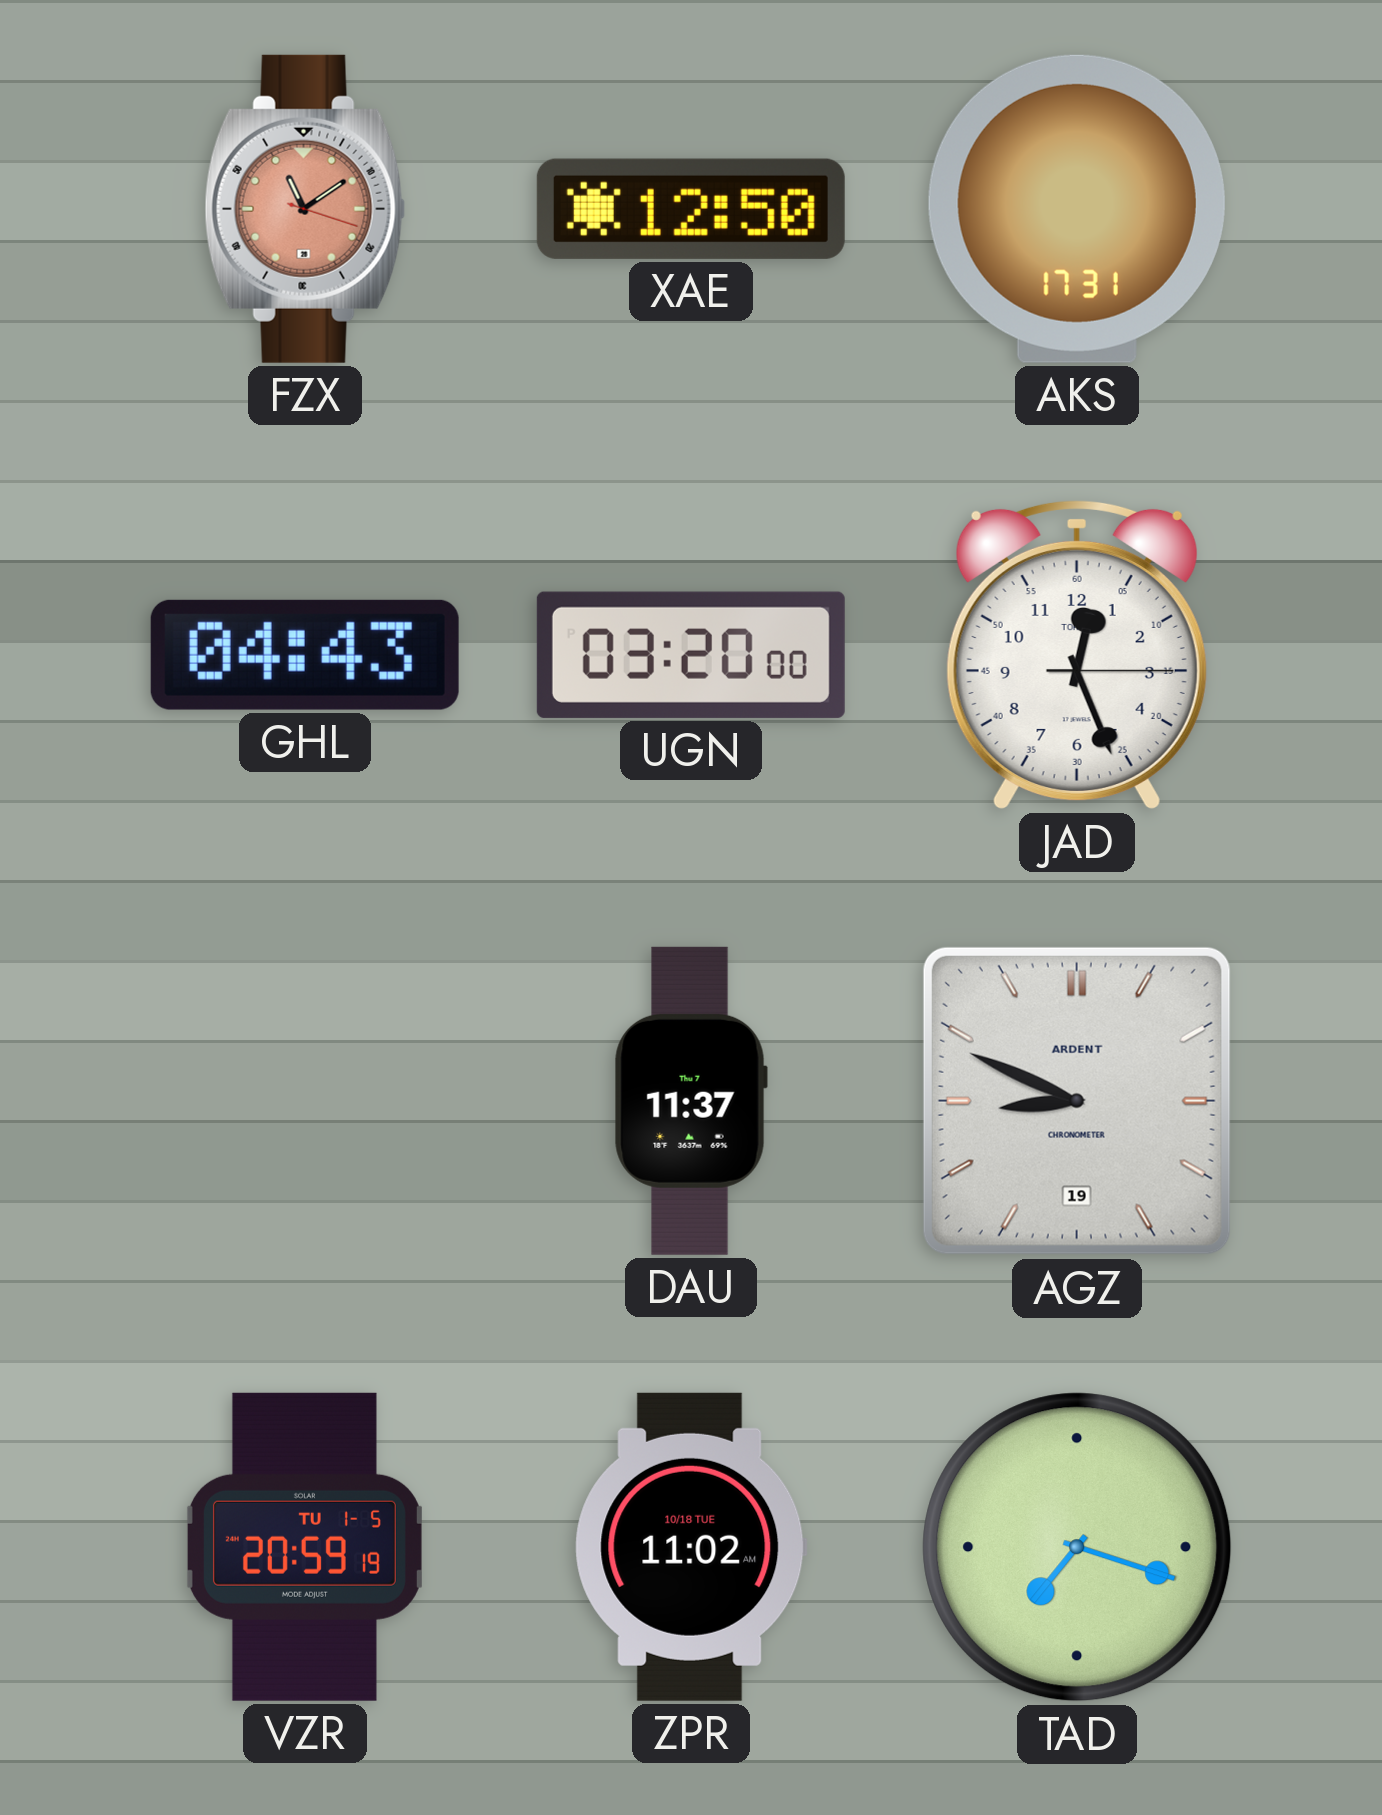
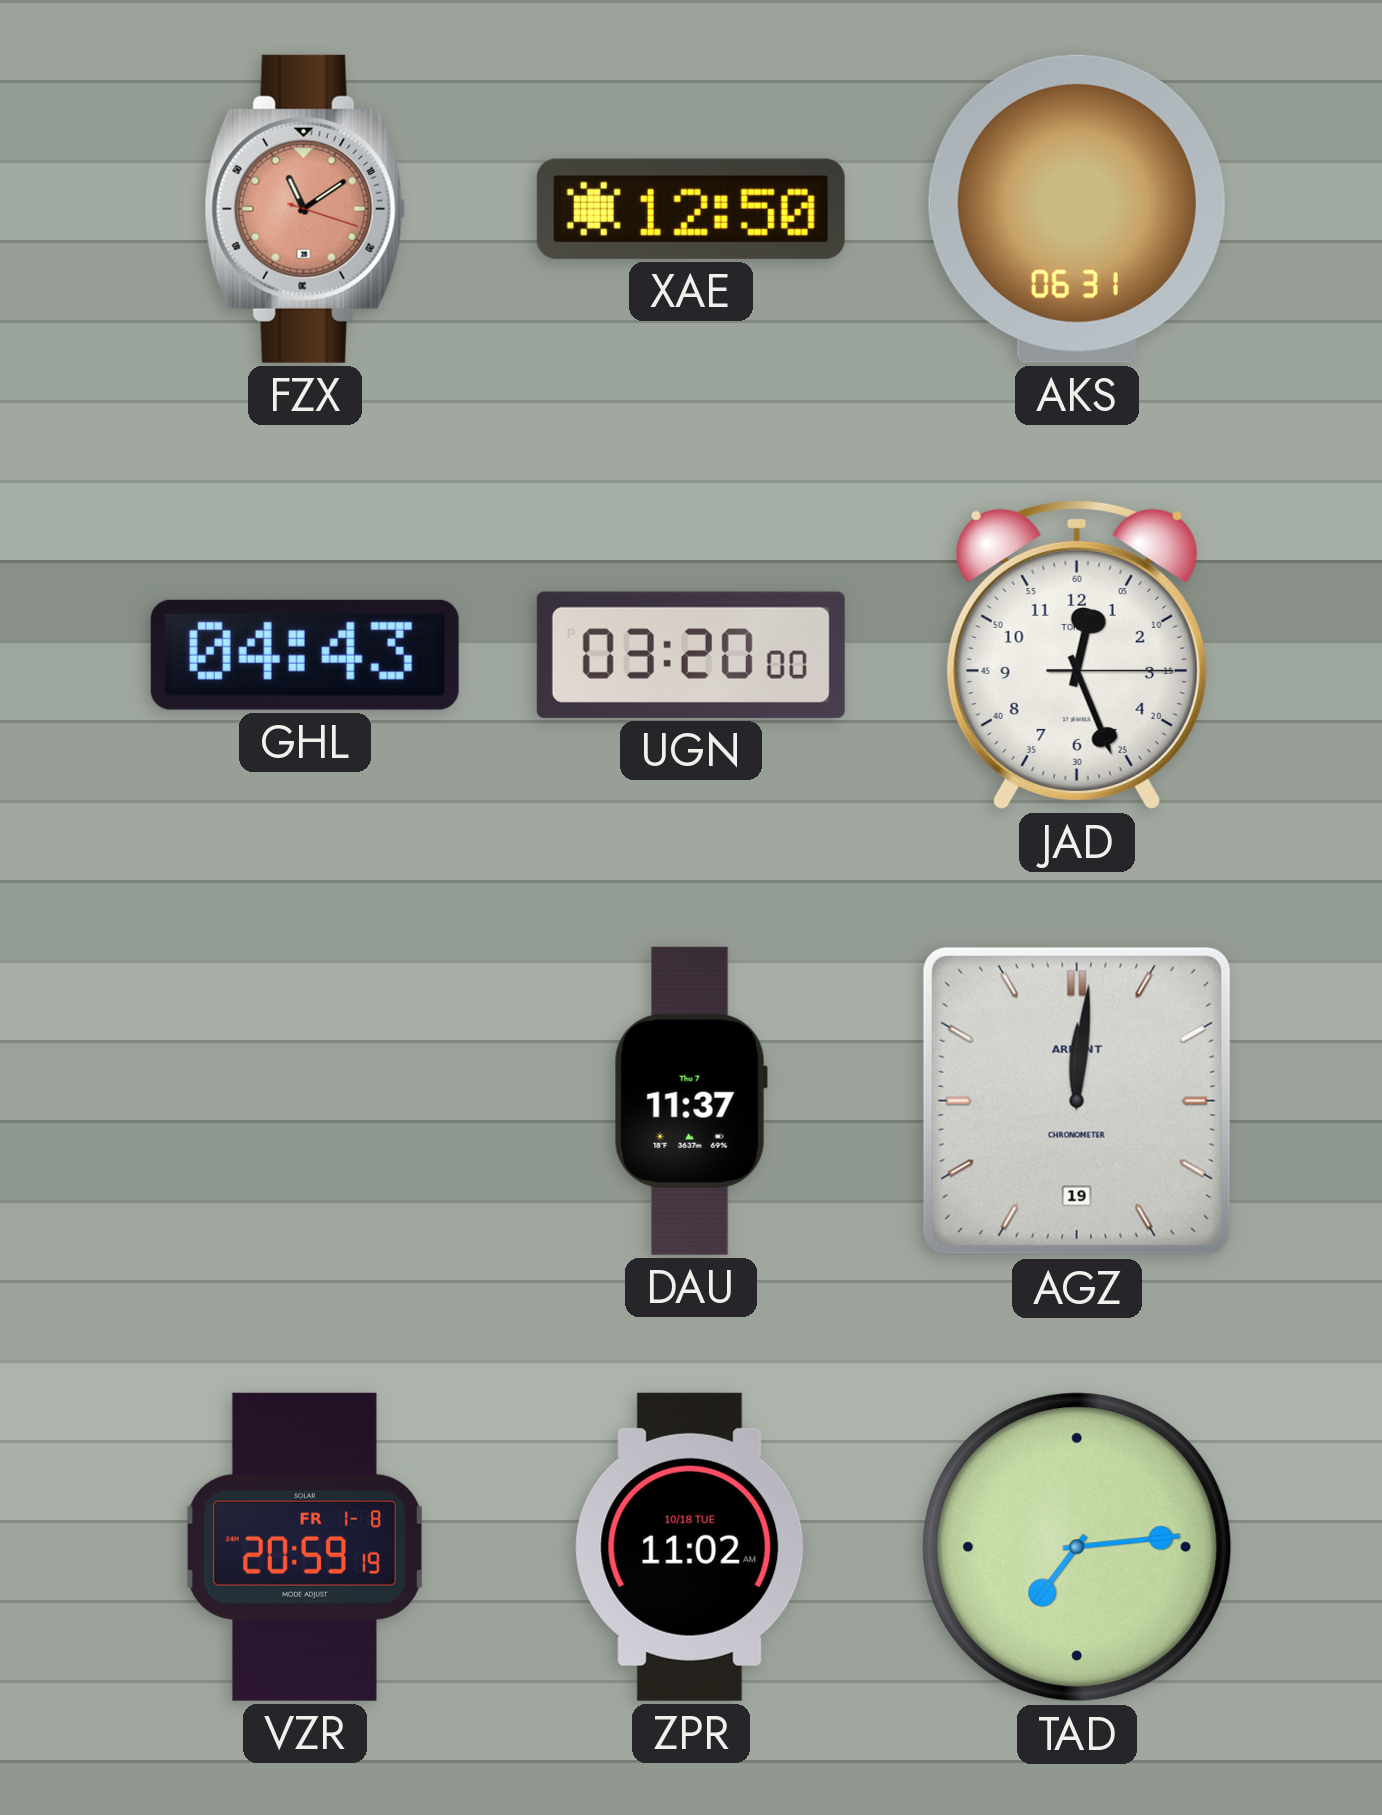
AKS: 17:31 -> 06:31 (1077, 209)
AGZ: 8:49 -> 12:01 (1077, 1101)
VZR date: TU 1-5 -> FR 1-8 (304, 1547)
TAD: 7:18 -> 7:14 (1077, 1547)
